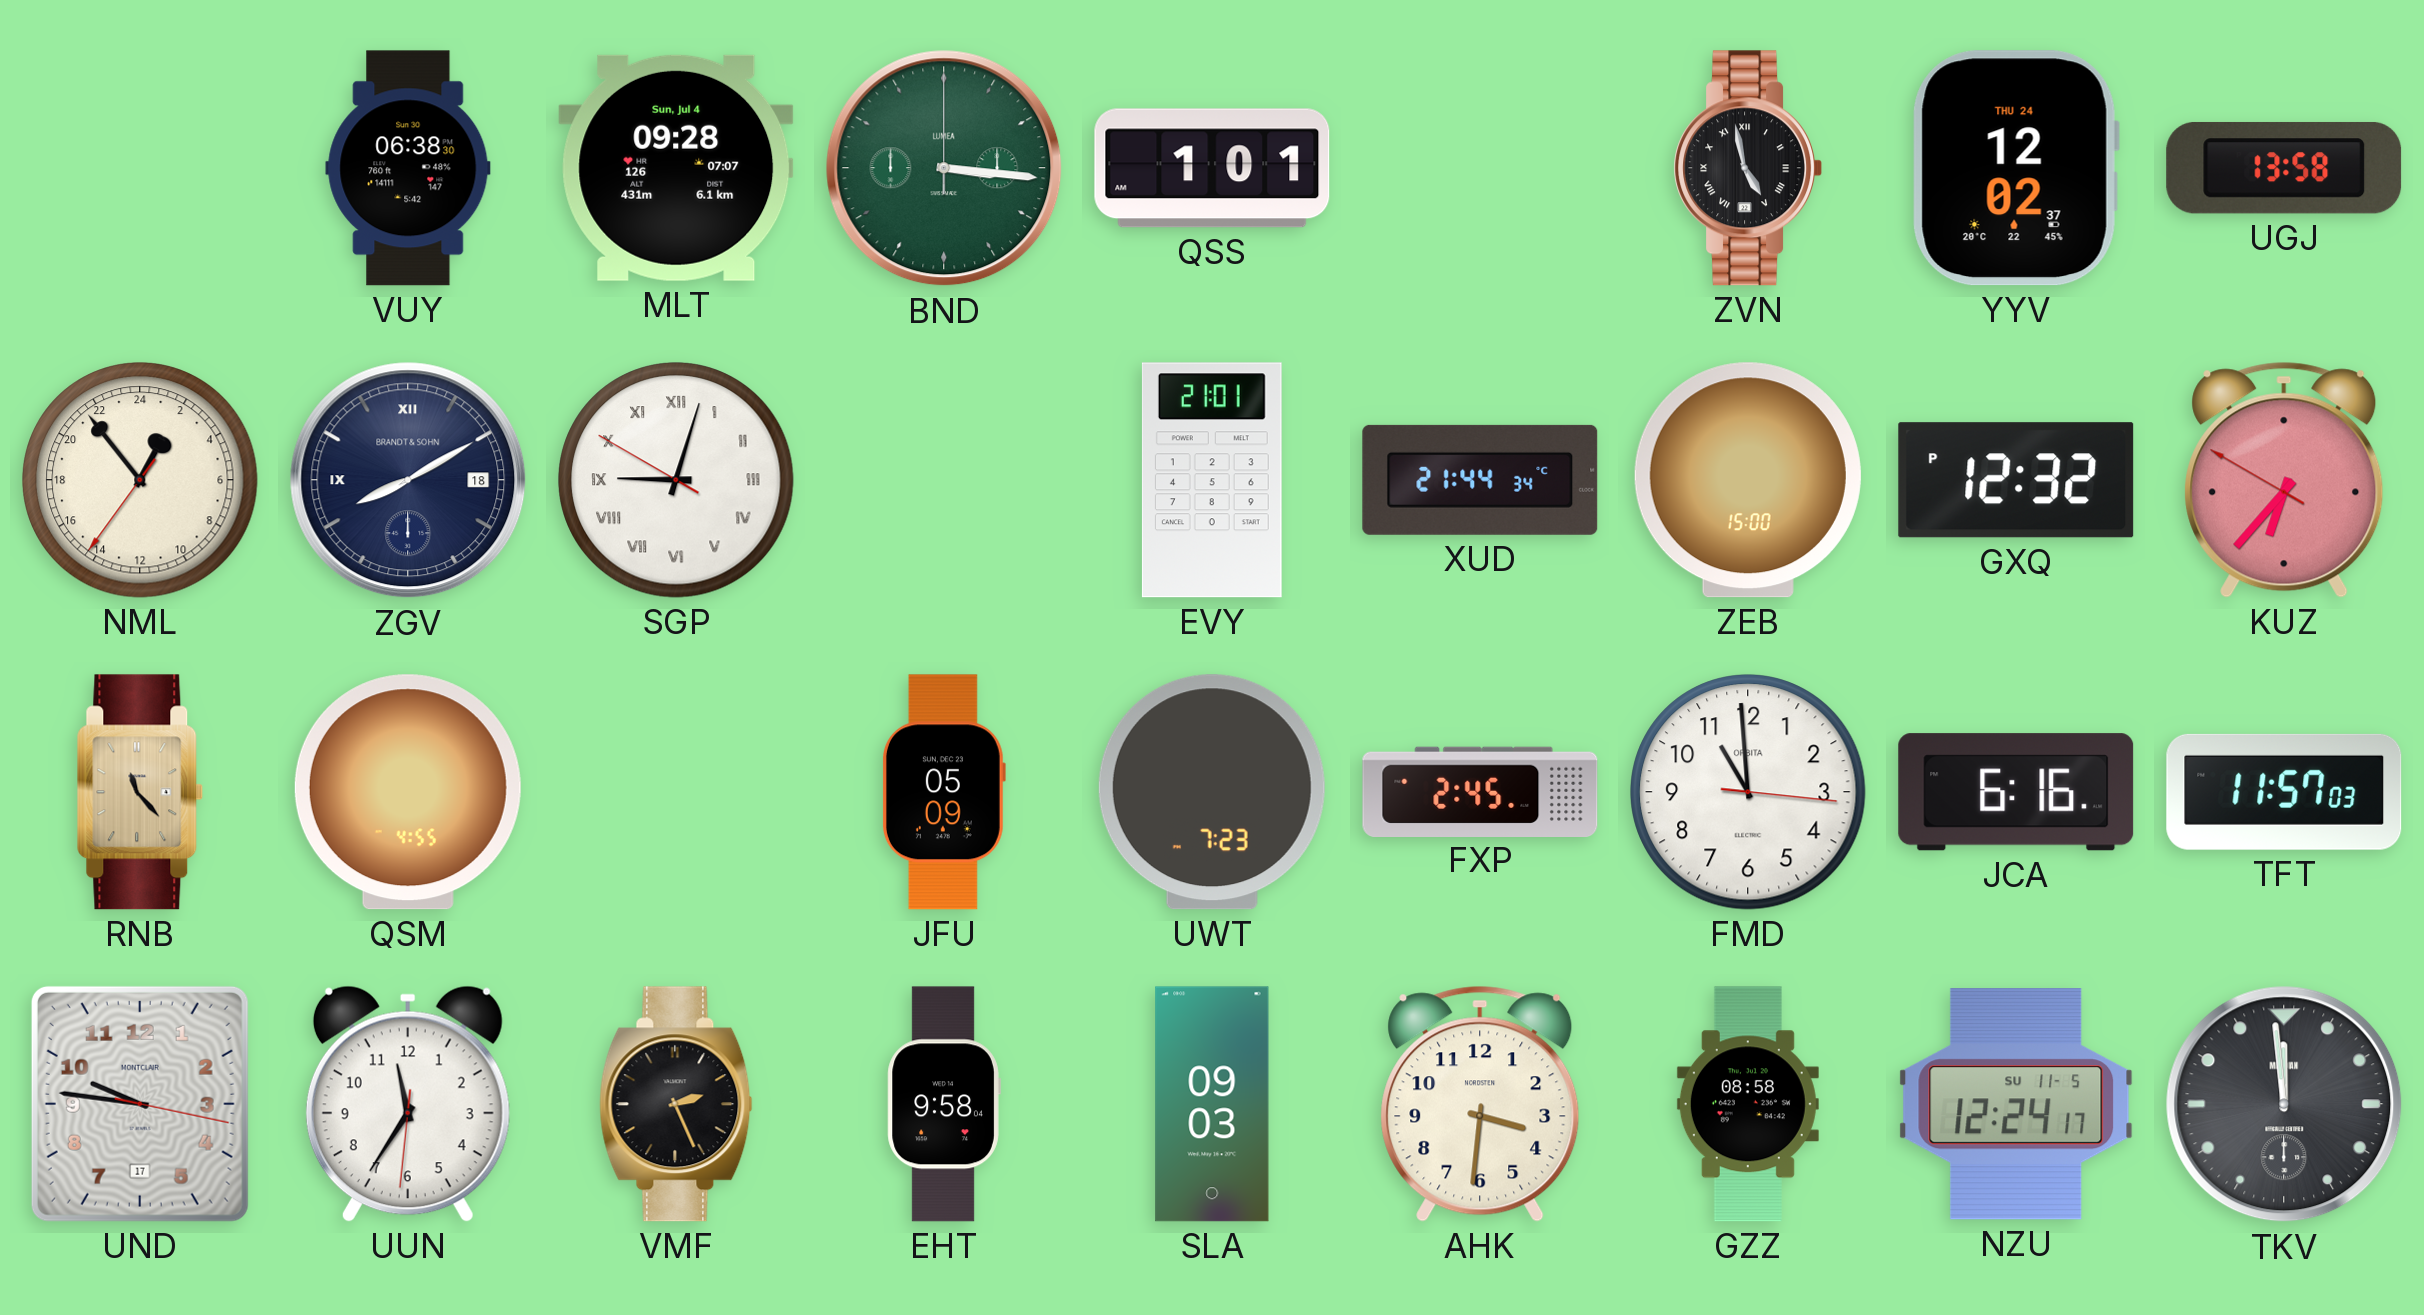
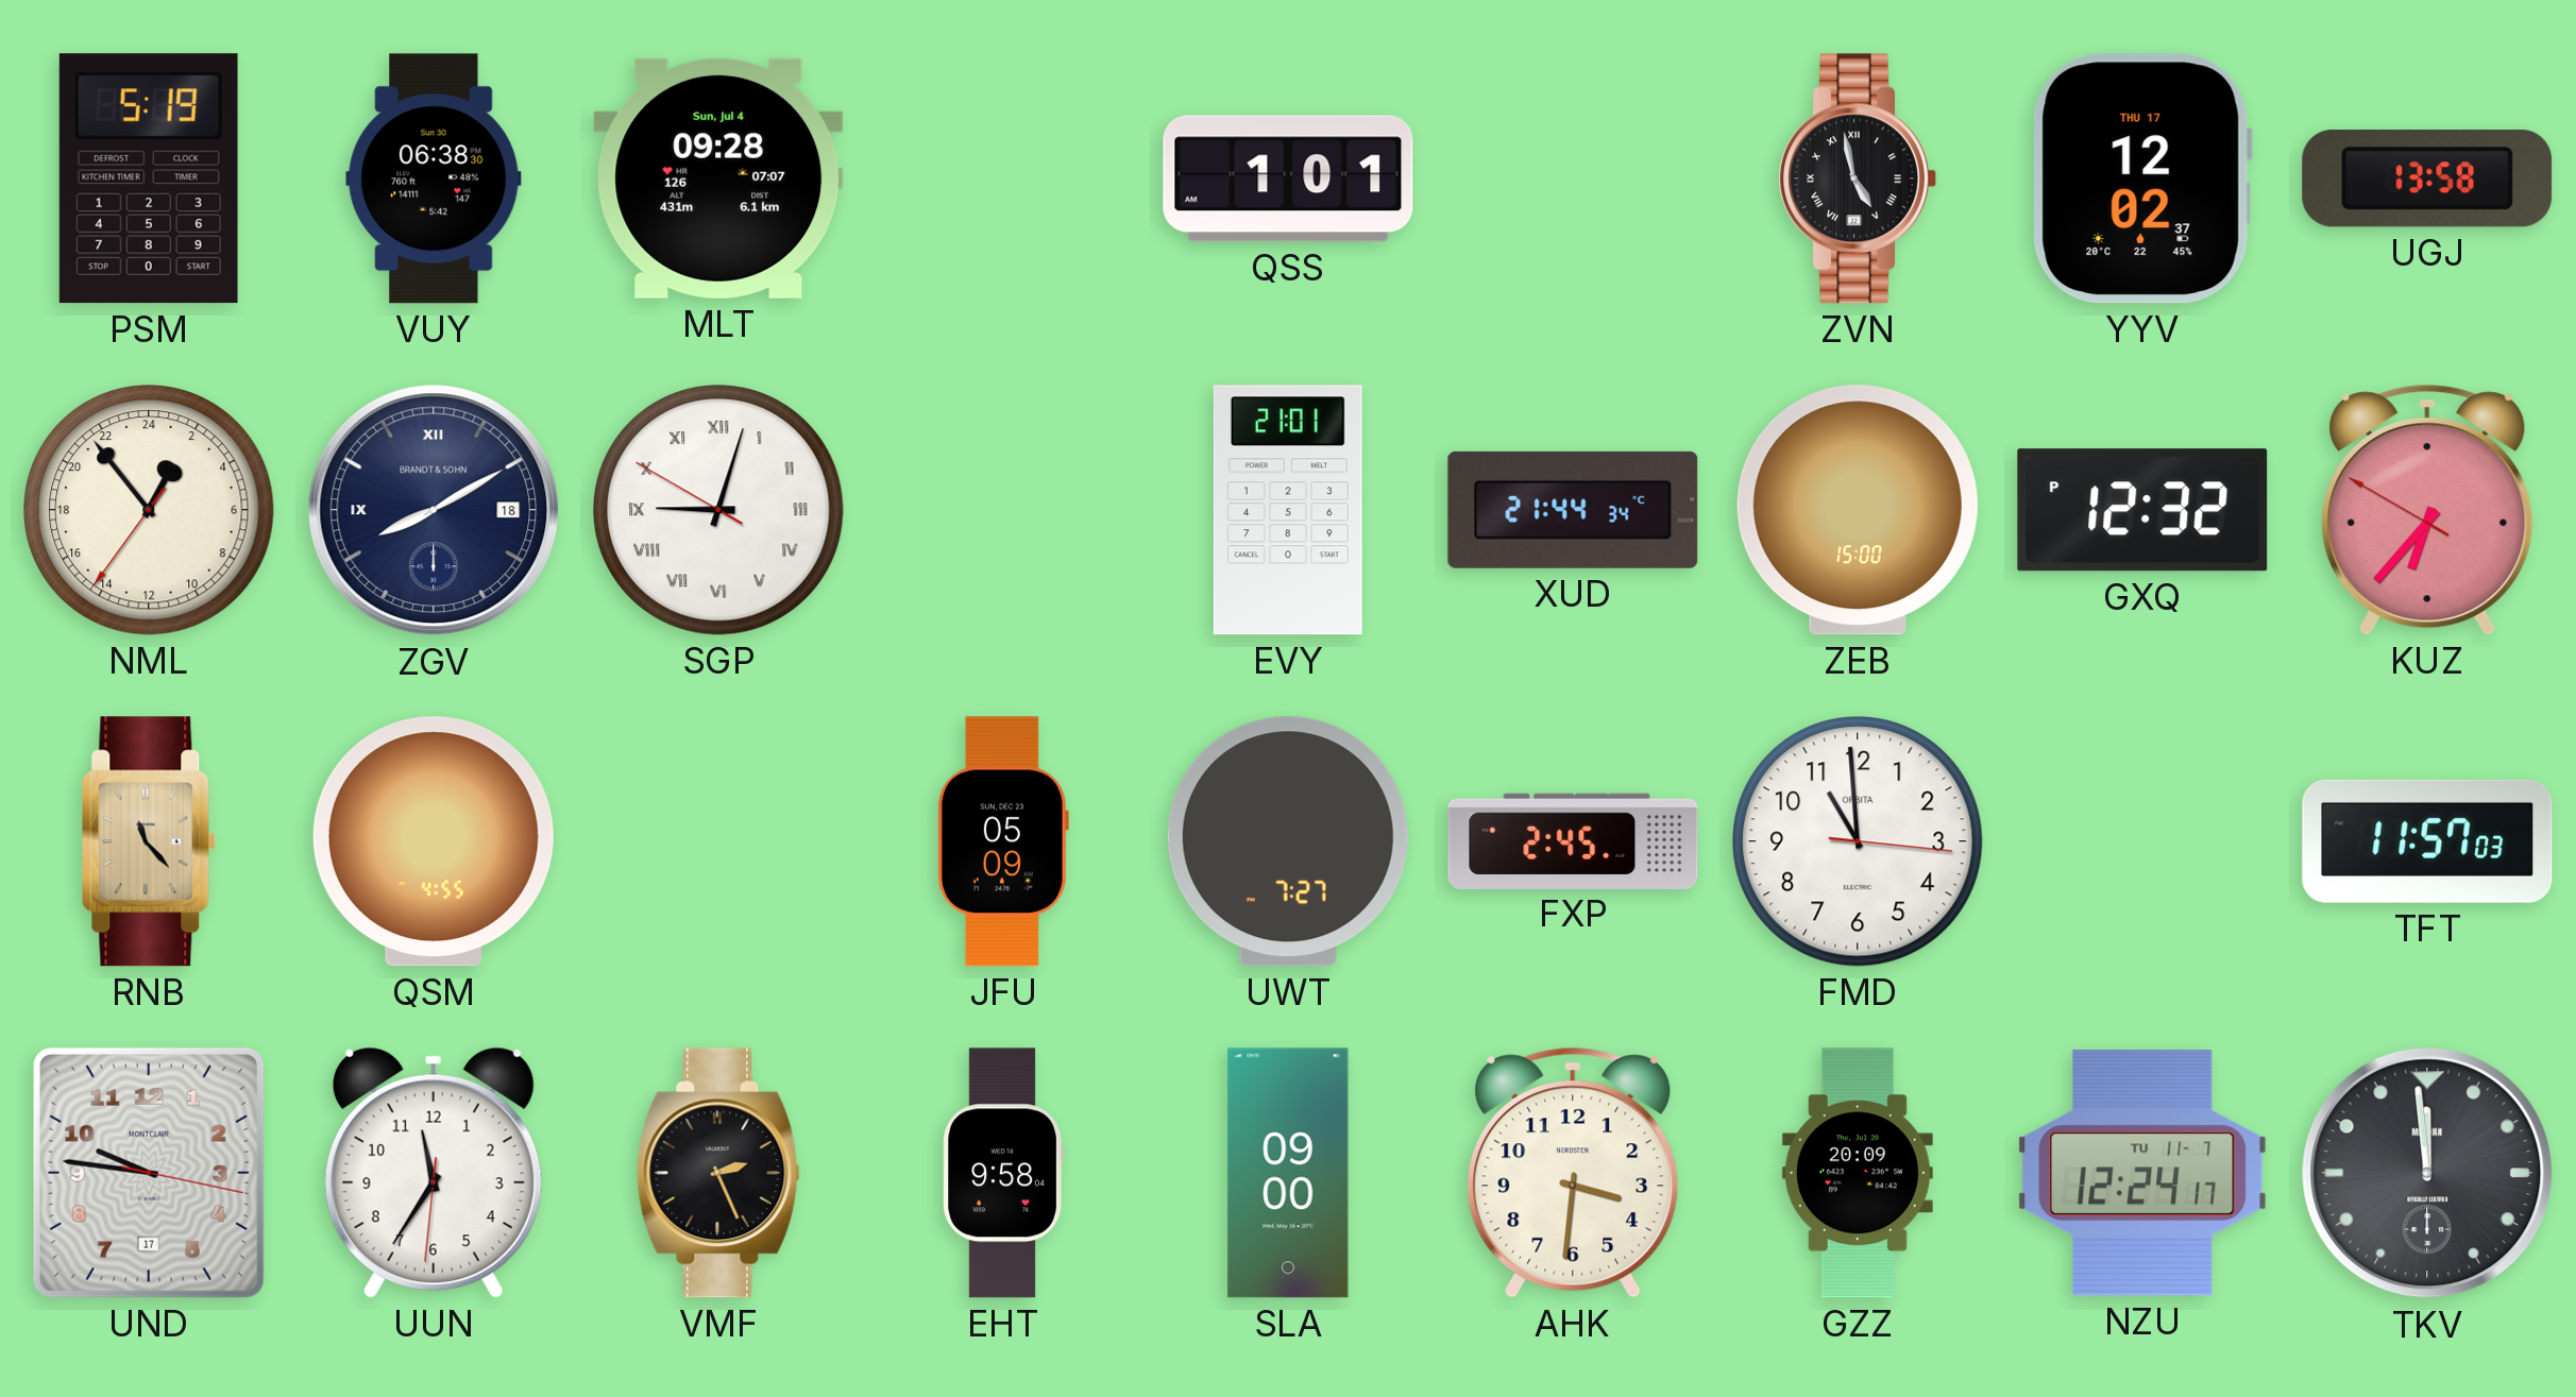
PSM: none -> 5:19 (149, 178)
BND: 3:16 -> none (944, 168)
YYV date: THU 24 -> THU 17 (2142, 178)
UWT: 7:23 -> 7:27 (1288, 841)
JCA: 6:16 -> none (2016, 792)
SLA: 09:03 -> 09:00 (1288, 1173)
GZZ: 08:58 -> 20:09 (1858, 1173)
NZU date: SU 11-5 -> TU 11-7 (2142, 1173)
